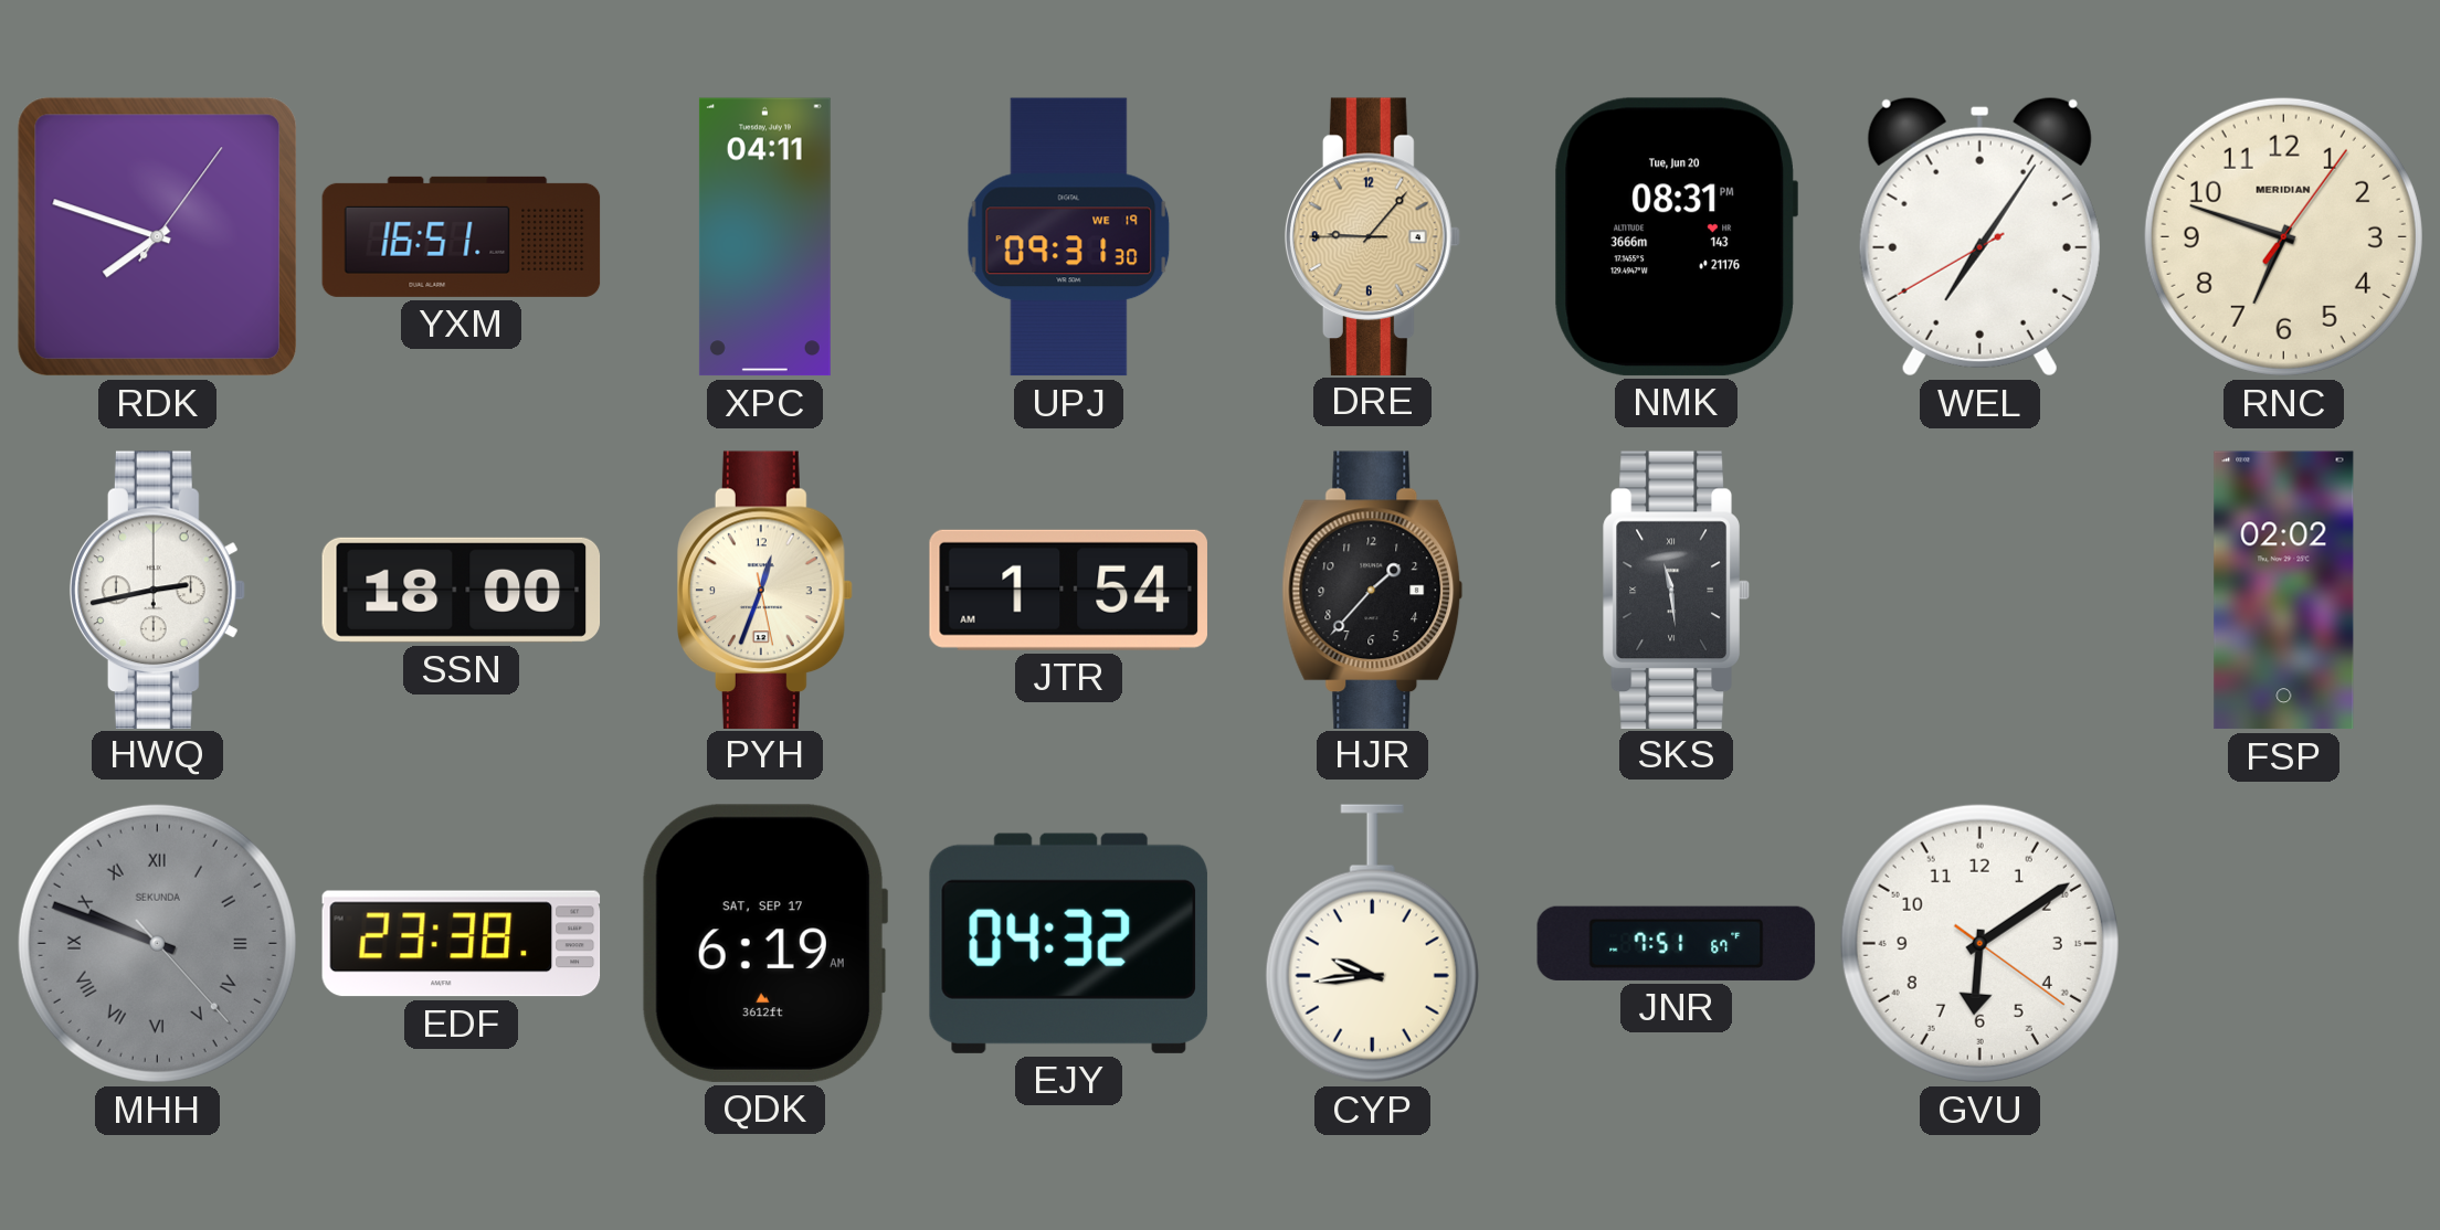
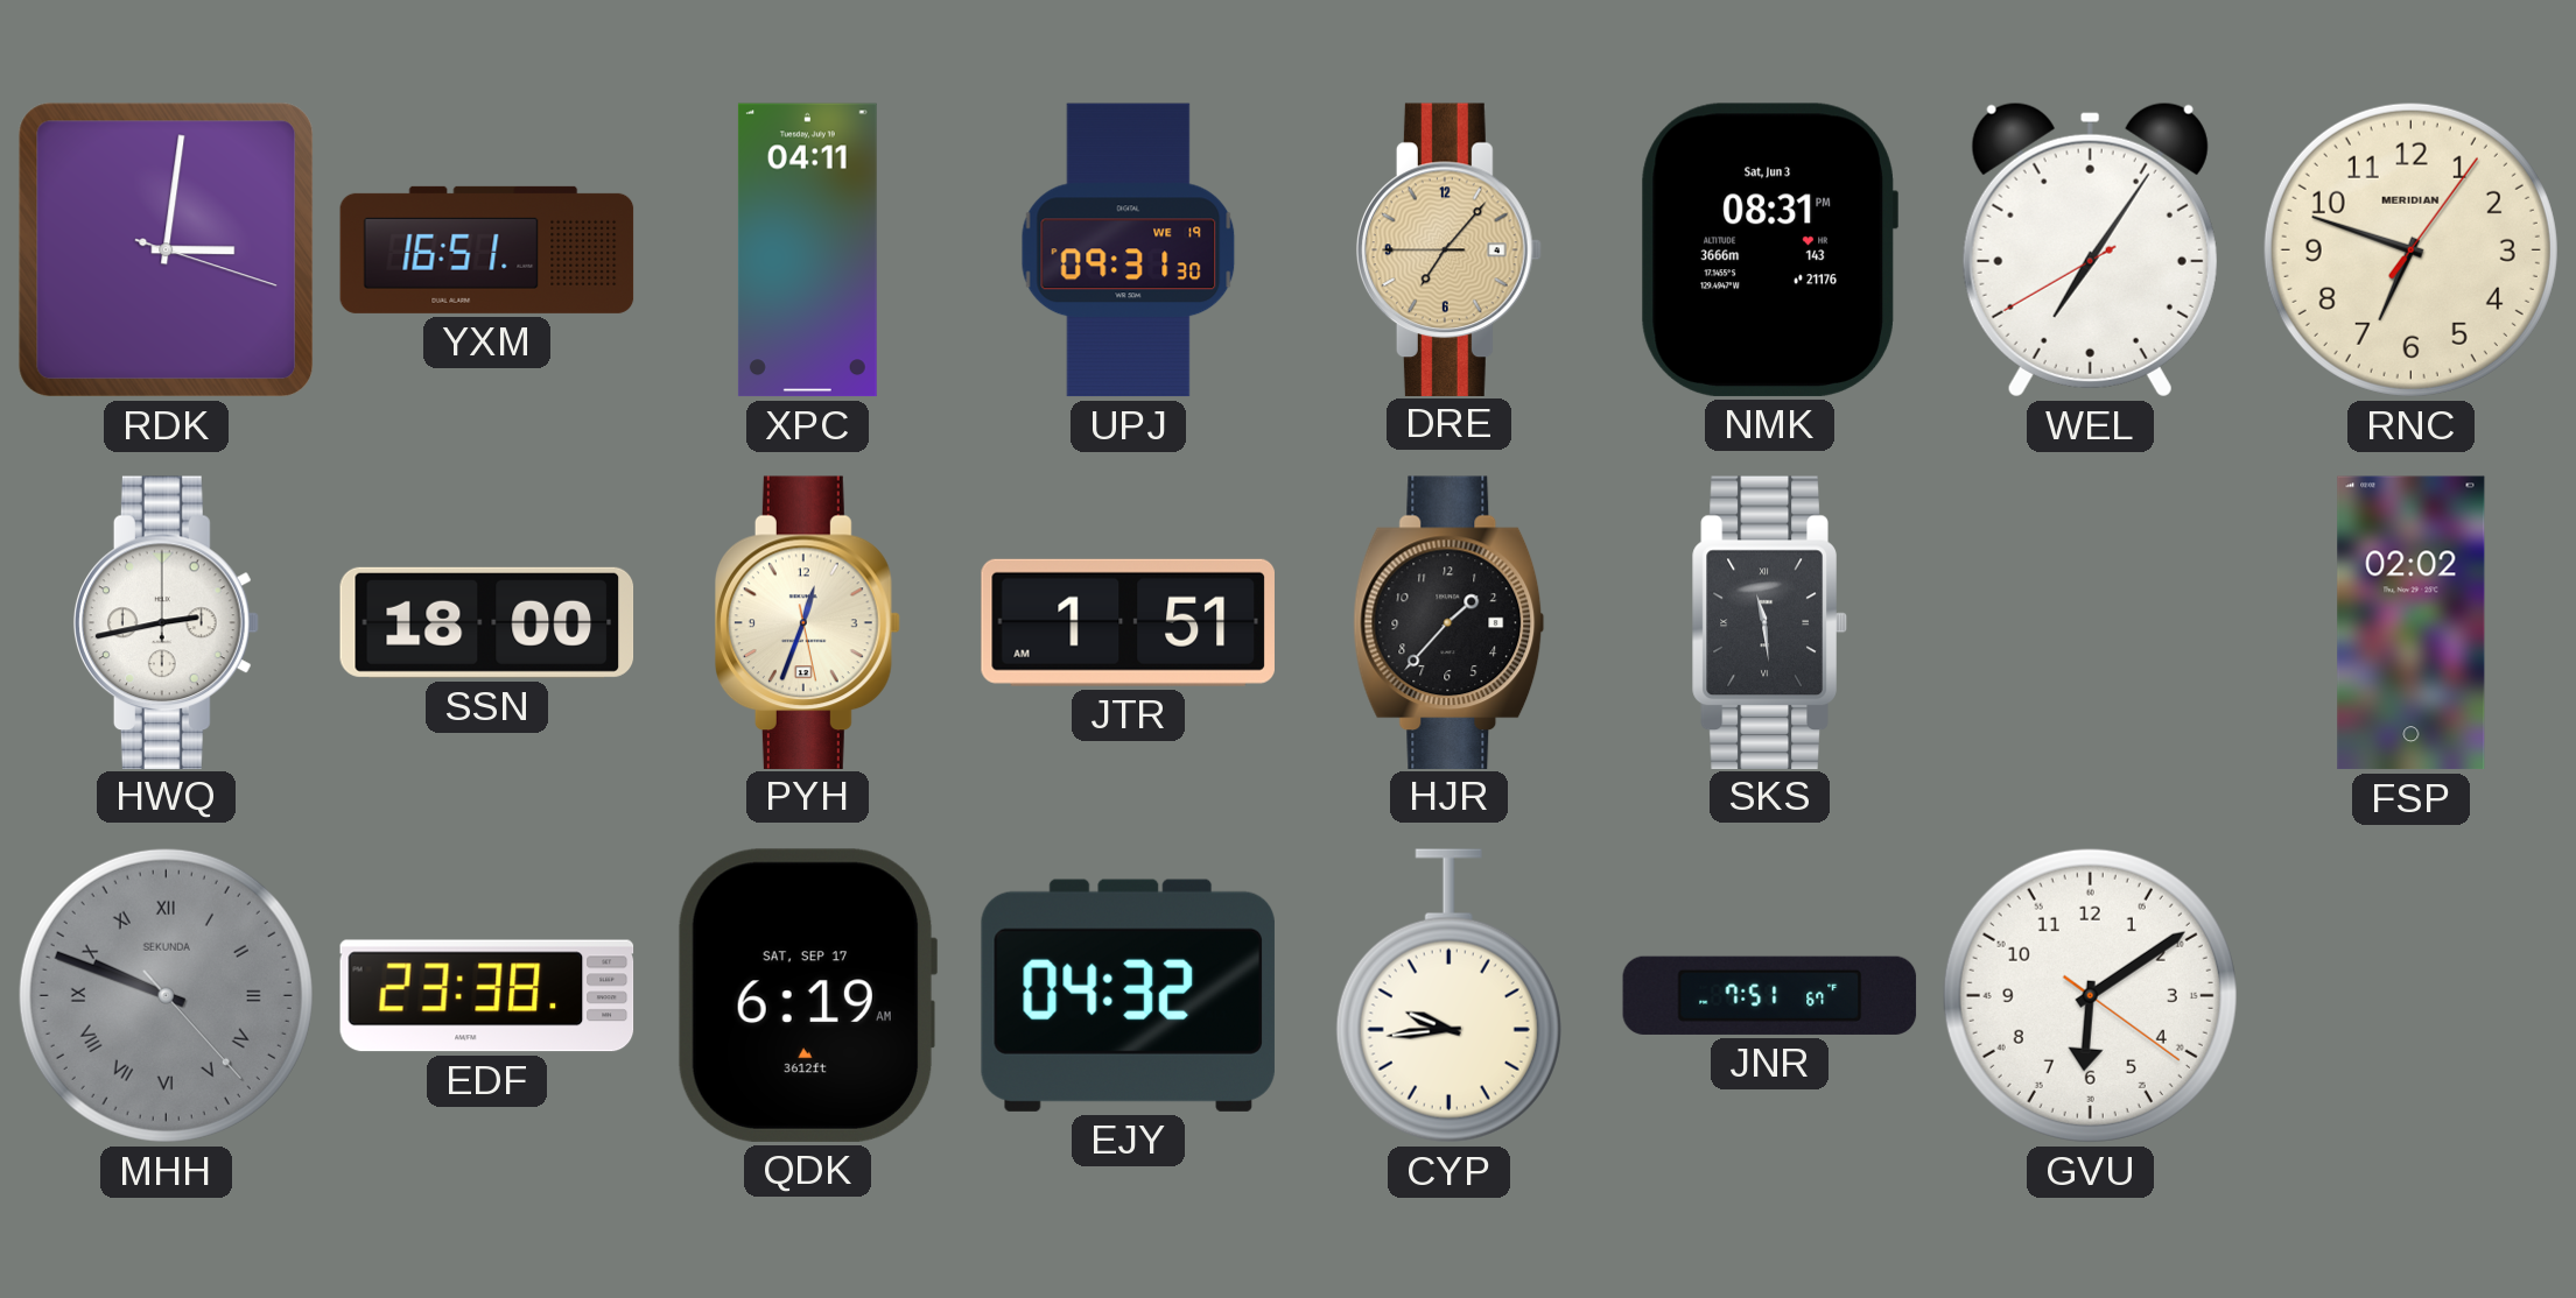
RDK: 7:48 -> 3:01 (167, 251)
DRE: 9:06 -> 7:06 (1448, 249)
NMK date: Tue, Jun 20 -> Sat, Jun 3 (1769, 249)
JTR: 1:54 -> 1:51 (1128, 622)
